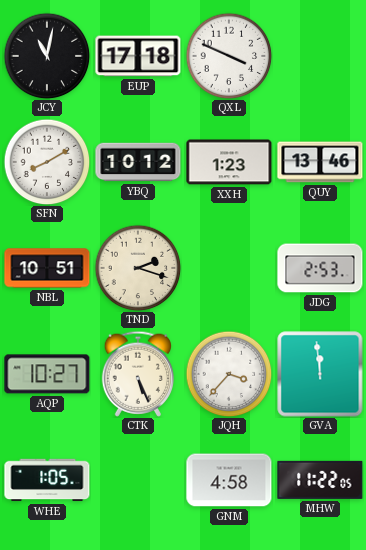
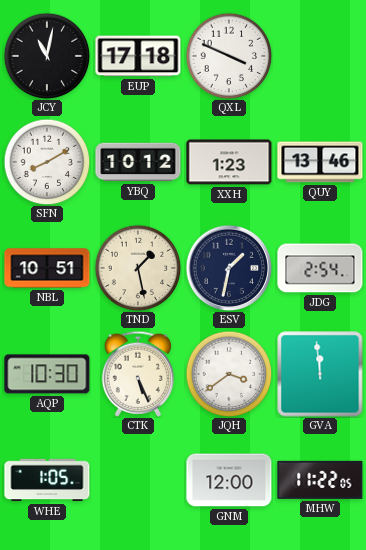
TND: 2:18 -> 1:28 (138, 268)
ESV: none -> 1:32 (229, 268)
JDG: 2:53 -> 2:54 (320, 268)
AQP: 10:27 -> 10:30 (47, 374)
JQH: 3:37 -> 3:39 (229, 374)
GNM: 4:58 -> 12:00 (229, 480)
